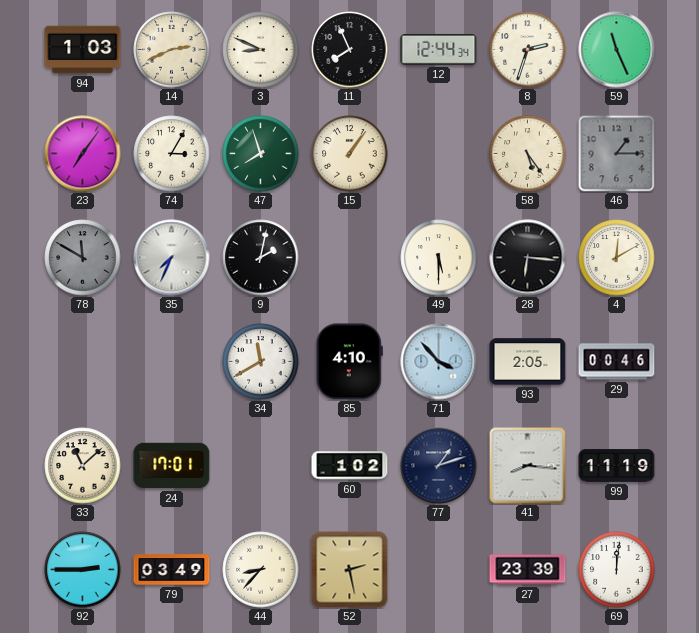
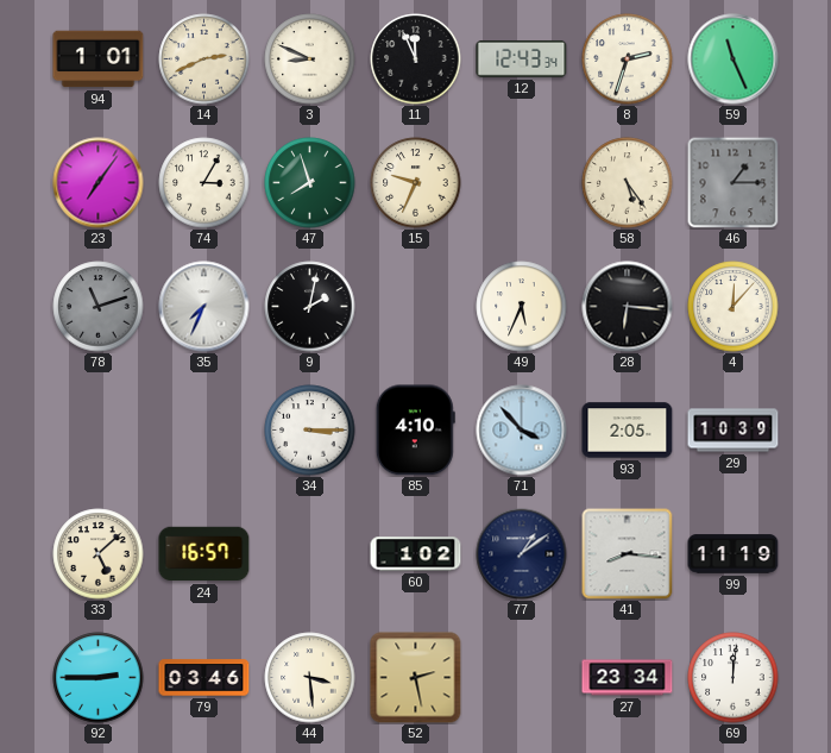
94: 1:03 -> 1:01 (99, 59)
11: 7:56 -> 11:56 (416, 59)
12: 12:44 -> 12:43 (522, 58)
15: 1:06 -> 9:34 (416, 183)
78: 11:50 -> 11:12 (99, 307)
49: 5:30 -> 5:34 (522, 307)
4: 12:10 -> 12:07 (734, 307)
34: 11:40 -> 3:15 (310, 431)
29: 00:46 -> 10:39 (734, 431)
33: 11:08 -> 5:08 (99, 554)
24: 17:01 -> 16:57 (204, 554)
77: 1:12 -> 1:09 (522, 554)
79: 03:49 -> 03:46 (204, 678)
44: 8:37 -> 3:29 (310, 678)
27: 23:39 -> 23:34 (628, 678)
